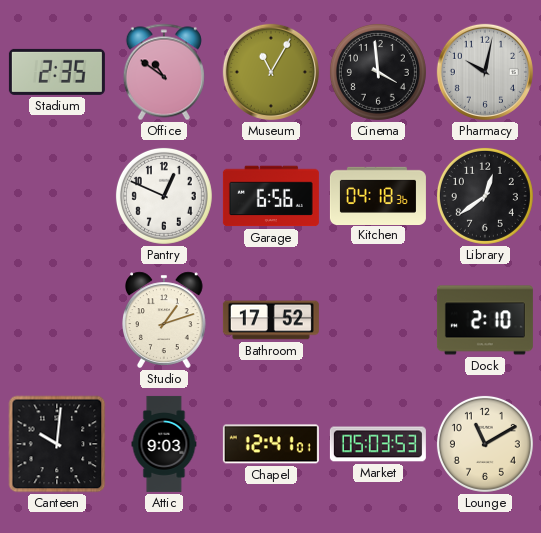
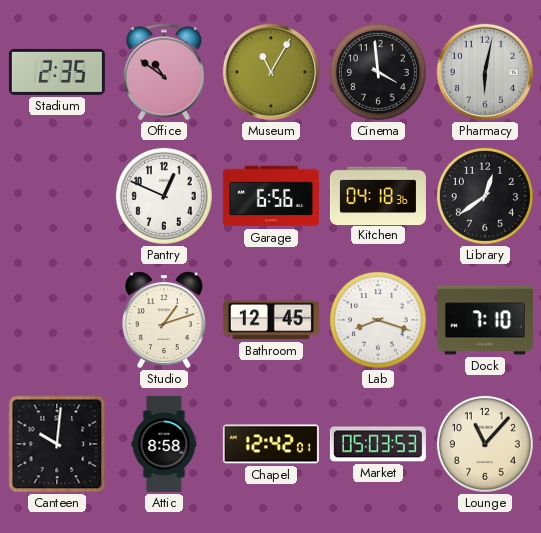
Pharmacy: 10:02 -> 6:02 (485, 72)
Bathroom: 17:52 -> 12:45 (271, 320)
Lab: none -> 8:18 (378, 320)
Dock: 2:10 -> 7:10 (485, 320)
Attic: 9:03 -> 8:58 (164, 444)
Chapel: 12:41 -> 12:42 (271, 444)
Lounge: 11:10 -> 11:07 (485, 444)
